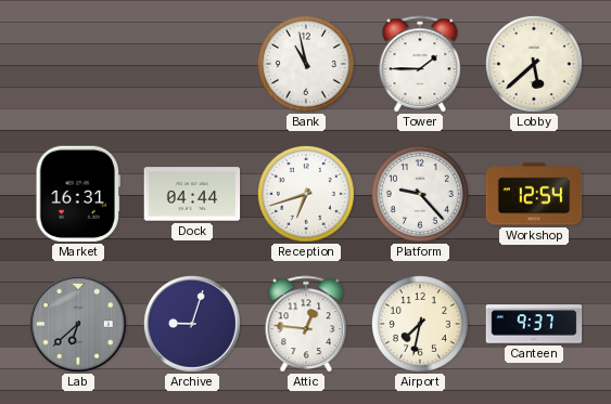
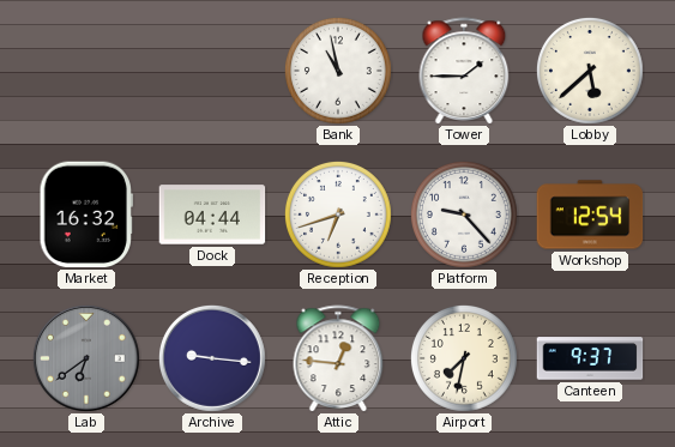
Market: 16:31 -> 16:32 (86, 215)
Lab: 6:38 -> 6:39 (86, 358)
Archive: 9:03 -> 9:16 (212, 358)
